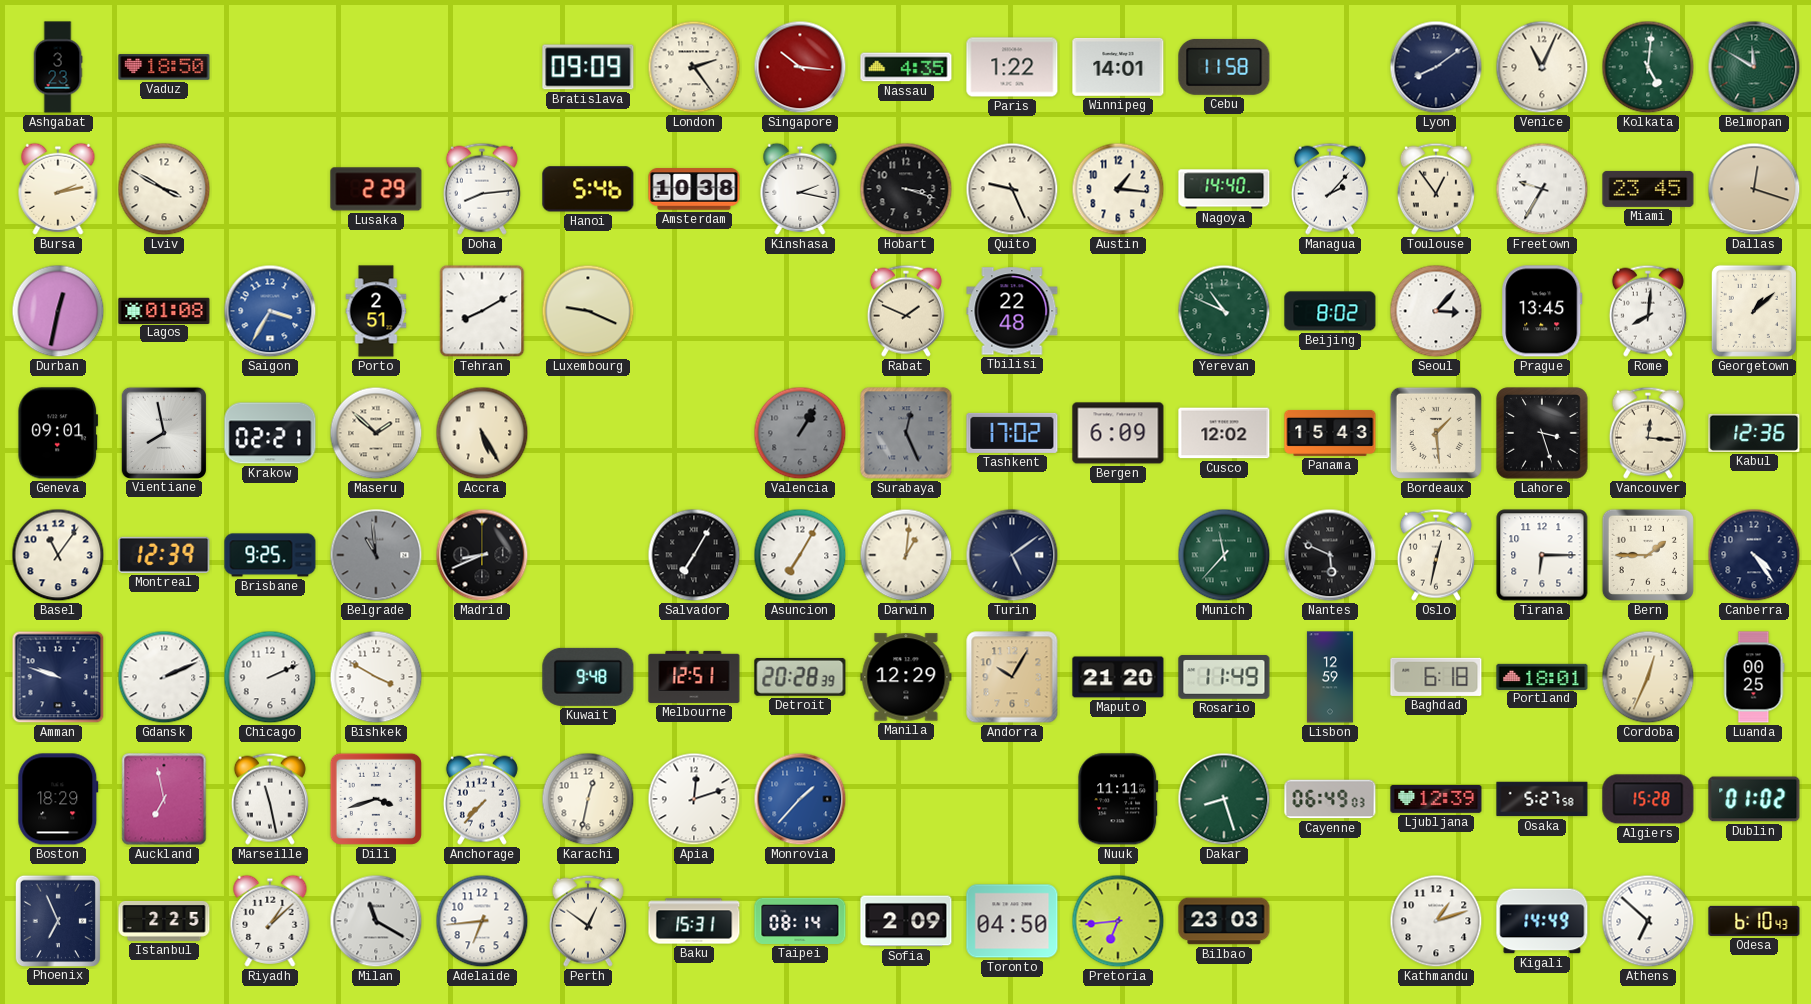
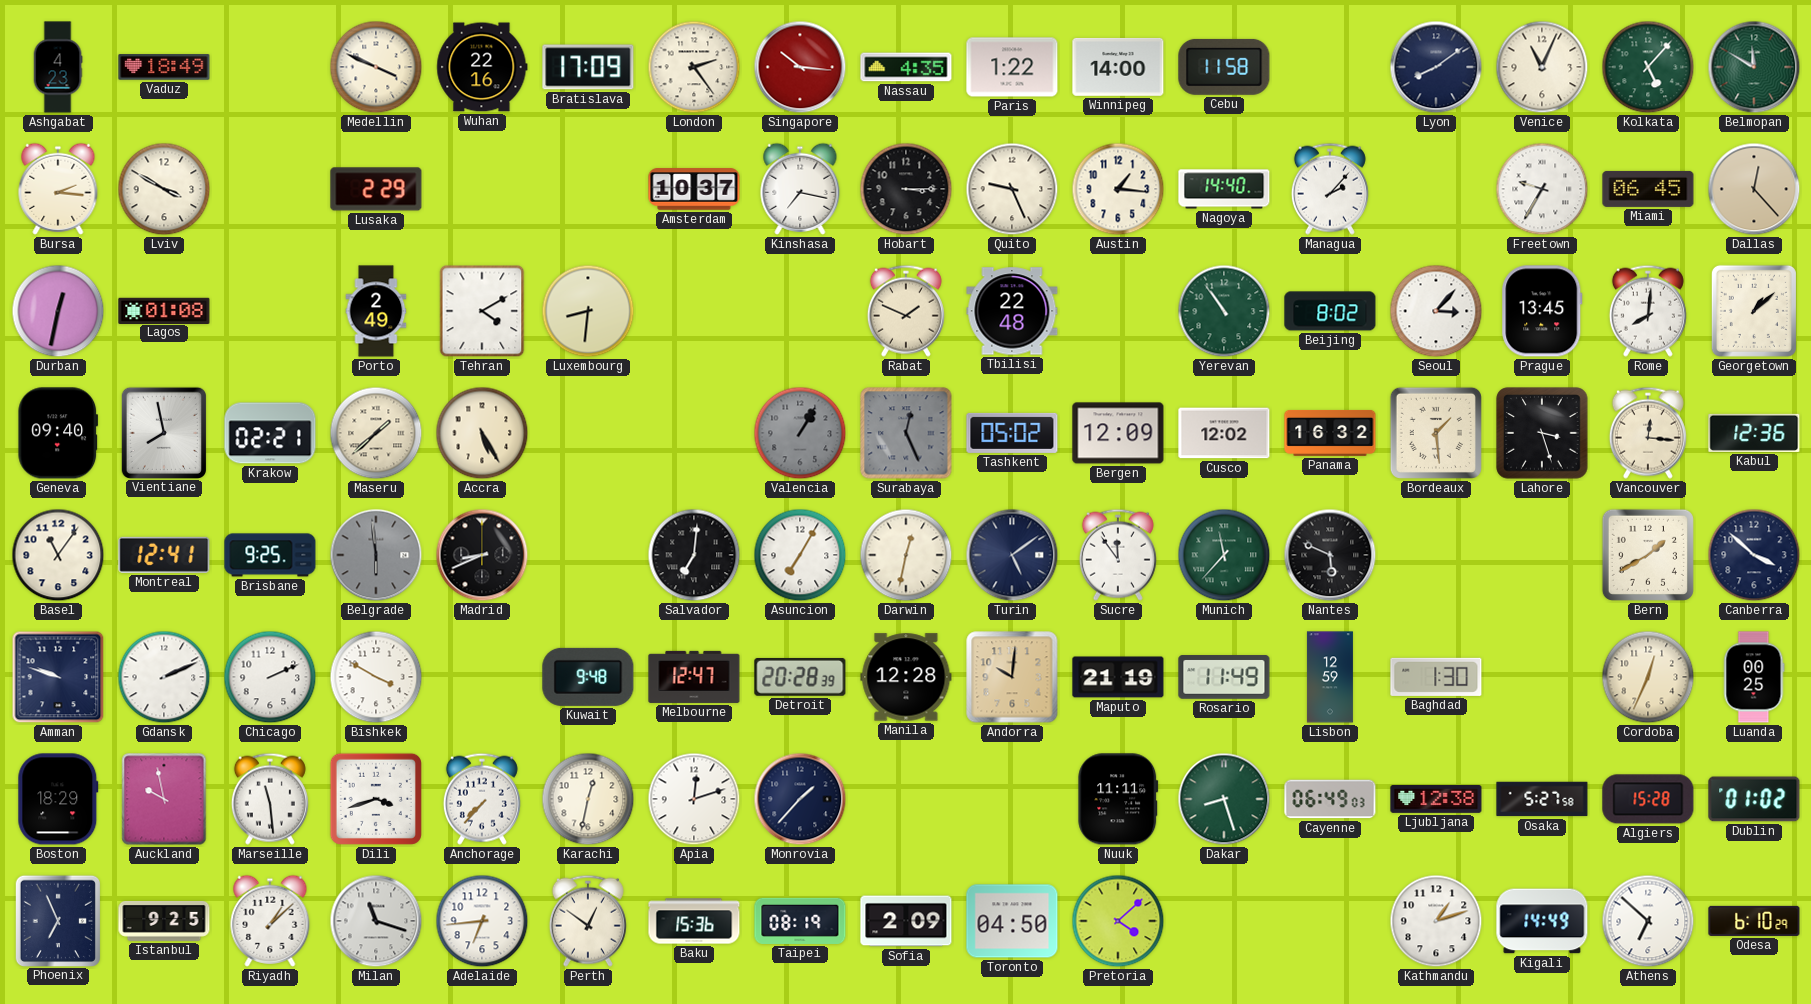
Ashgabat: 3:23 -> 4:23 (58, 67)
Vaduz: 18:50 -> 18:49 (164, 67)
Medellin: none -> 3:49 (376, 67)
Wuhan: none -> 22:16 (482, 67)
Bratislava: 09:09 -> 17:09 (588, 67)
Winnipeg: 14:01 -> 14:00 (1118, 67)
Kolkata: 5:01 -> 5:07 (1648, 67)
Bursa: 2:13 -> 2:16 (58, 189)
Doha: 8:14 -> none (482, 189)
Hanoi: 5:46 -> none (588, 189)
Amsterdam: 10:38 -> 10:37 (694, 189)
Kinshasa: 2:17 -> 7:17 (800, 189)
Hobart: 3:18 -> 3:15 (906, 189)
Toulouse: 12:54 -> none (1436, 189)
Miami: 23:45 -> 06:45 (1648, 189)
Dallas: 12:18 -> 12:23 (1754, 189)
Saigon: 3:35 -> none (270, 311)
Porto: 2:51 -> 2:49 (376, 311)
Tehran: 8:10 -> 4:10 (482, 311)
Luxembourg: 9:19 -> 8:31 (588, 311)
Yerevan: 10:49 -> 10:54 (1224, 311)
Geneva: 09:01 -> 09:40 (58, 433)
Maseru: 1:52 -> 1:38 (376, 433)
Tashkent: 17:02 -> 05:02 (1012, 433)
Bergen: 6:09 -> 12:09 (1118, 433)
Panama: 15:43 -> 16:32 (1330, 433)
Montreal: 12:39 -> 12:41 (164, 555)
Belgrade: 10:59 -> 5:59 (376, 555)
Salvador: 7:05 -> 7:01 (694, 555)
Darwin: 1:01 -> 12:32 (906, 555)
Sucre: none -> 11:54 (1118, 555)
Oslo: 12:32 -> none (1436, 555)
Tirana: 6:15 -> none (1542, 555)
Bern: 1:45 -> 1:40 (1648, 555)
Canberra: 4:24 -> 3:52 (1754, 555)
Melbourne: 12:51 -> 12:47 (694, 677)
Manila: 12:29 -> 12:28 (906, 677)
Andorra: 10:05 -> 10:01 (1012, 677)
Maputo: 21:20 -> 21:19 (1118, 677)
Baghdad: 6:18 -> 1:30 (1436, 677)
Portland: 18:01 -> none (1542, 676)
Auckland: 6:58 -> 9:58 (164, 799)
Marseille: 11:28 -> 11:29 (270, 799)
Monrovia dial: blue -> navy (800, 799)
Ljubljana: 12:39 -> 12:38 (1436, 799)
Istanbul: 2:25 -> 9:25 (164, 921)
Milan: 11:20 -> 11:18 (376, 921)
Baku: 15:31 -> 15:36 (694, 921)
Taipei: 08:14 -> 08:19 (800, 921)
Pretoria: 6:44 -> 4:08 (1118, 921)
Bilbao: 23:03 -> none (1224, 921)
Odesa: 6:10:43 -> 6:10:29 (1754, 921)
